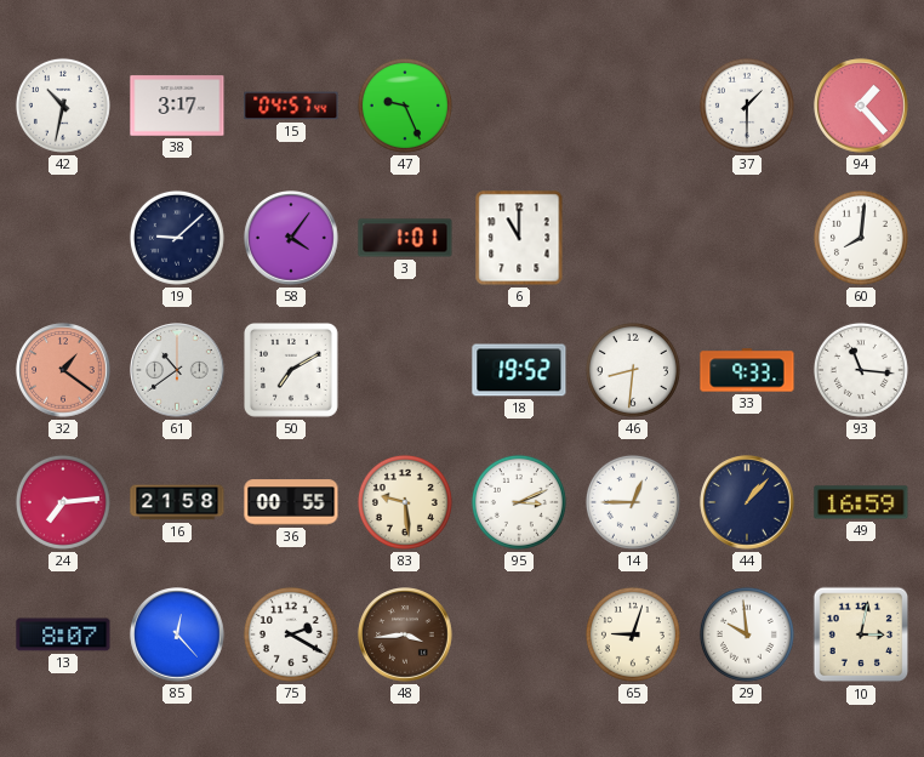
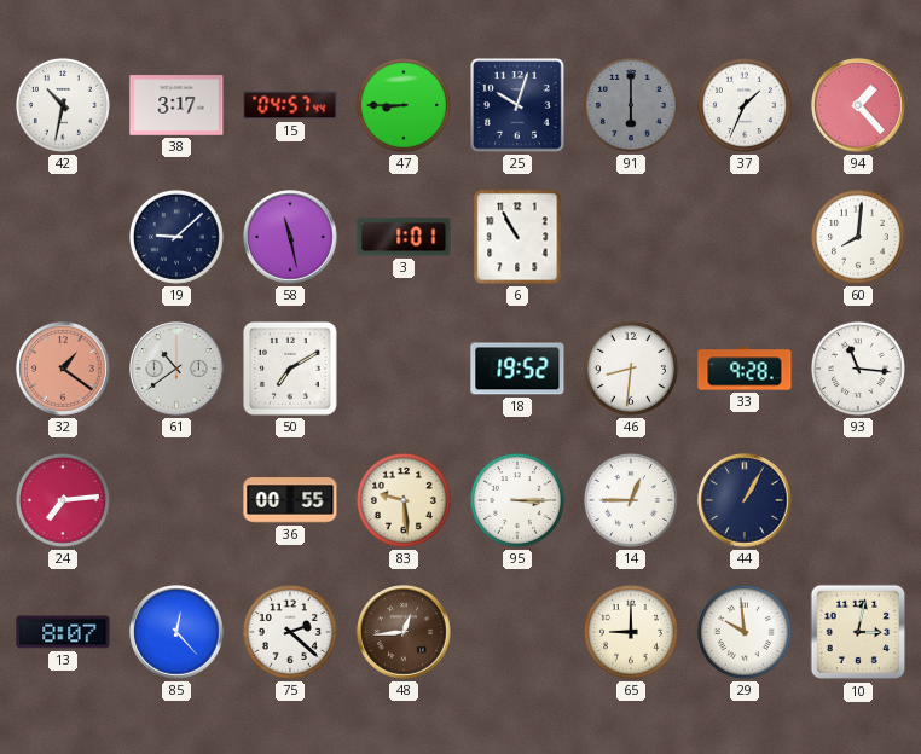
47: 9:26 -> 8:45 (404, 105)
25: none -> 10:03 (517, 105)
91: none -> 6:00 (631, 105)
37: 1:30 -> 1:34 (745, 105)
58: 4:06 -> 11:28 (290, 237)
6: 11:00 -> 10:55 (517, 237)
33: 9:33 -> 9:28 (745, 369)
16: 21:58 -> none (177, 502)
95: 3:11 -> 3:15 (517, 500)
44: 1:07 -> 1:05 (745, 500)
49: 16:59 -> none (861, 502)
75: 2:20 -> 2:22 (290, 632)
48: 3:44 -> 12:44 (404, 632)
65: 9:03 -> 9:00 (631, 632)
